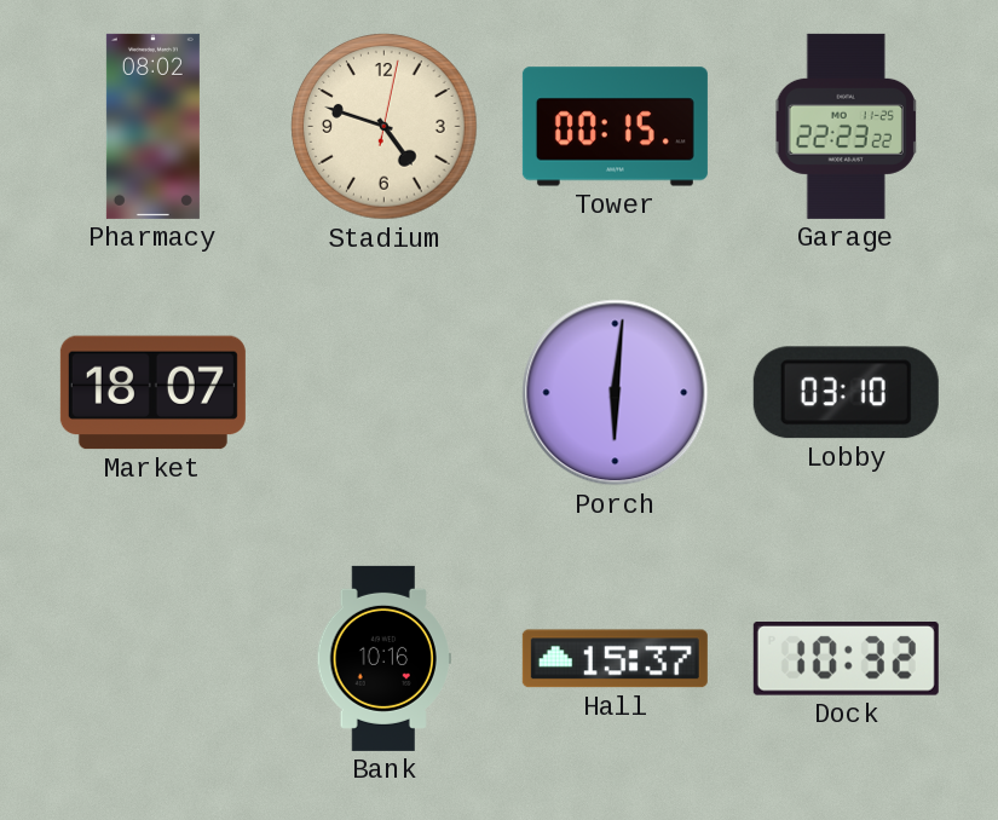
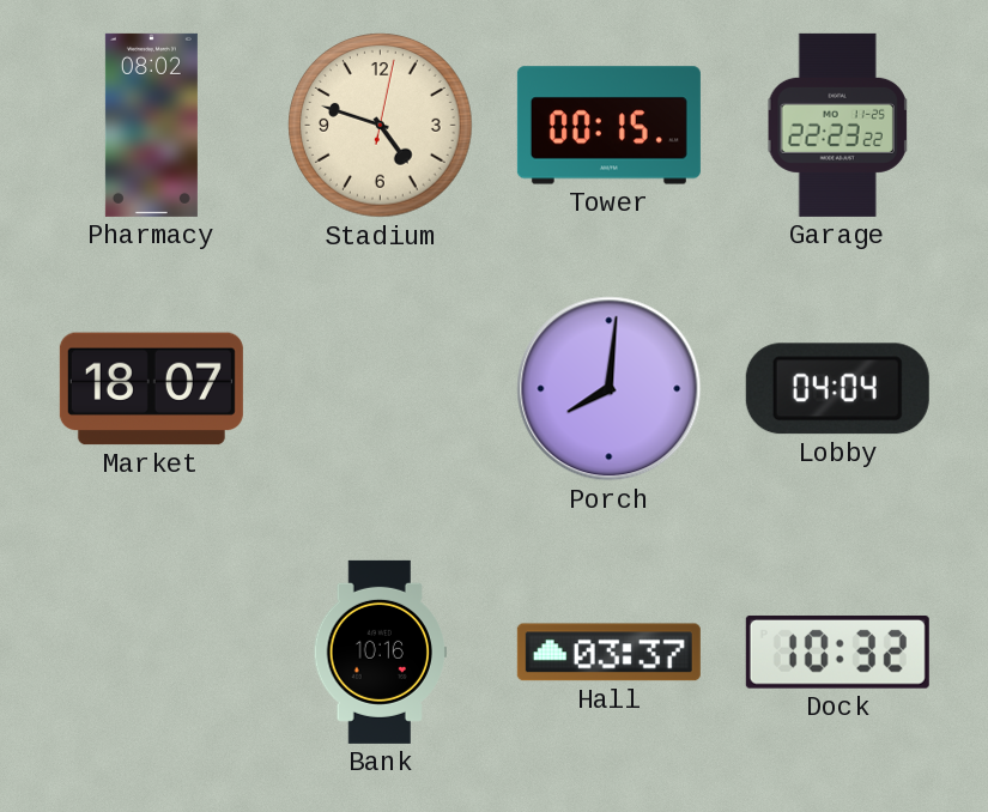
Porch: 6:01 -> 8:01 (610, 389)
Lobby: 03:10 -> 04:04 (837, 389)
Hall: 15:37 -> 03:37 (608, 653)
